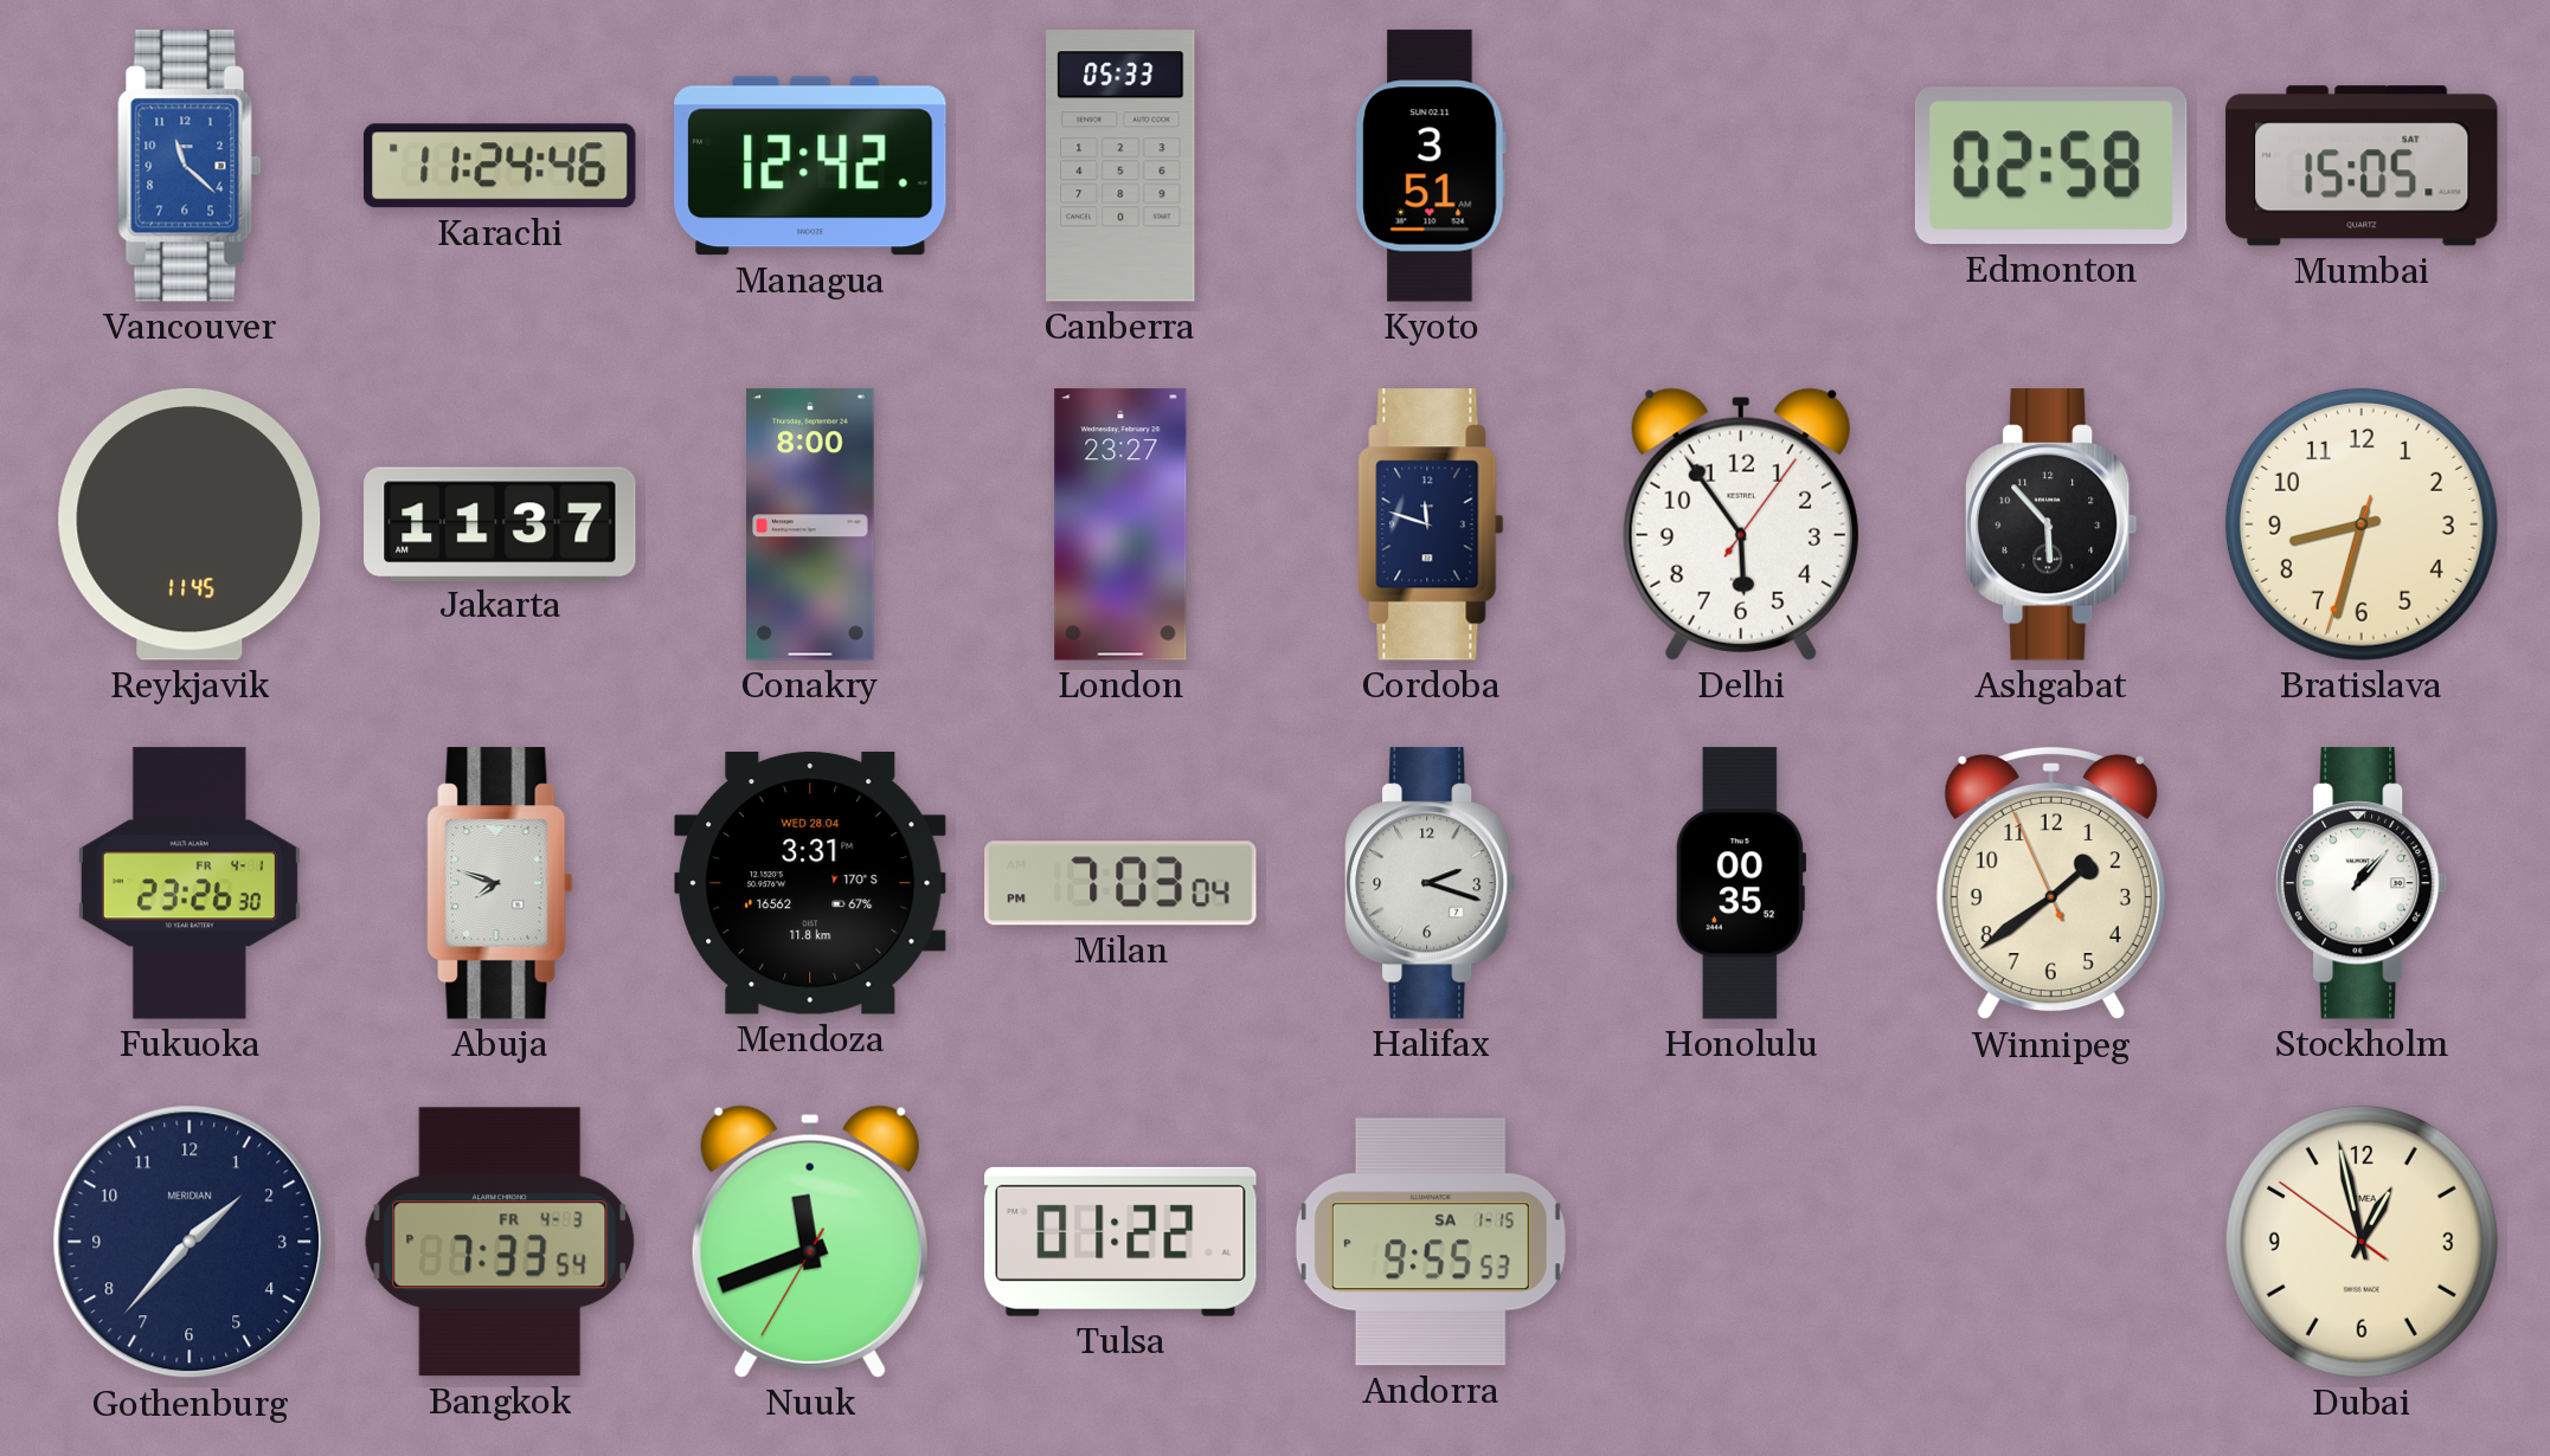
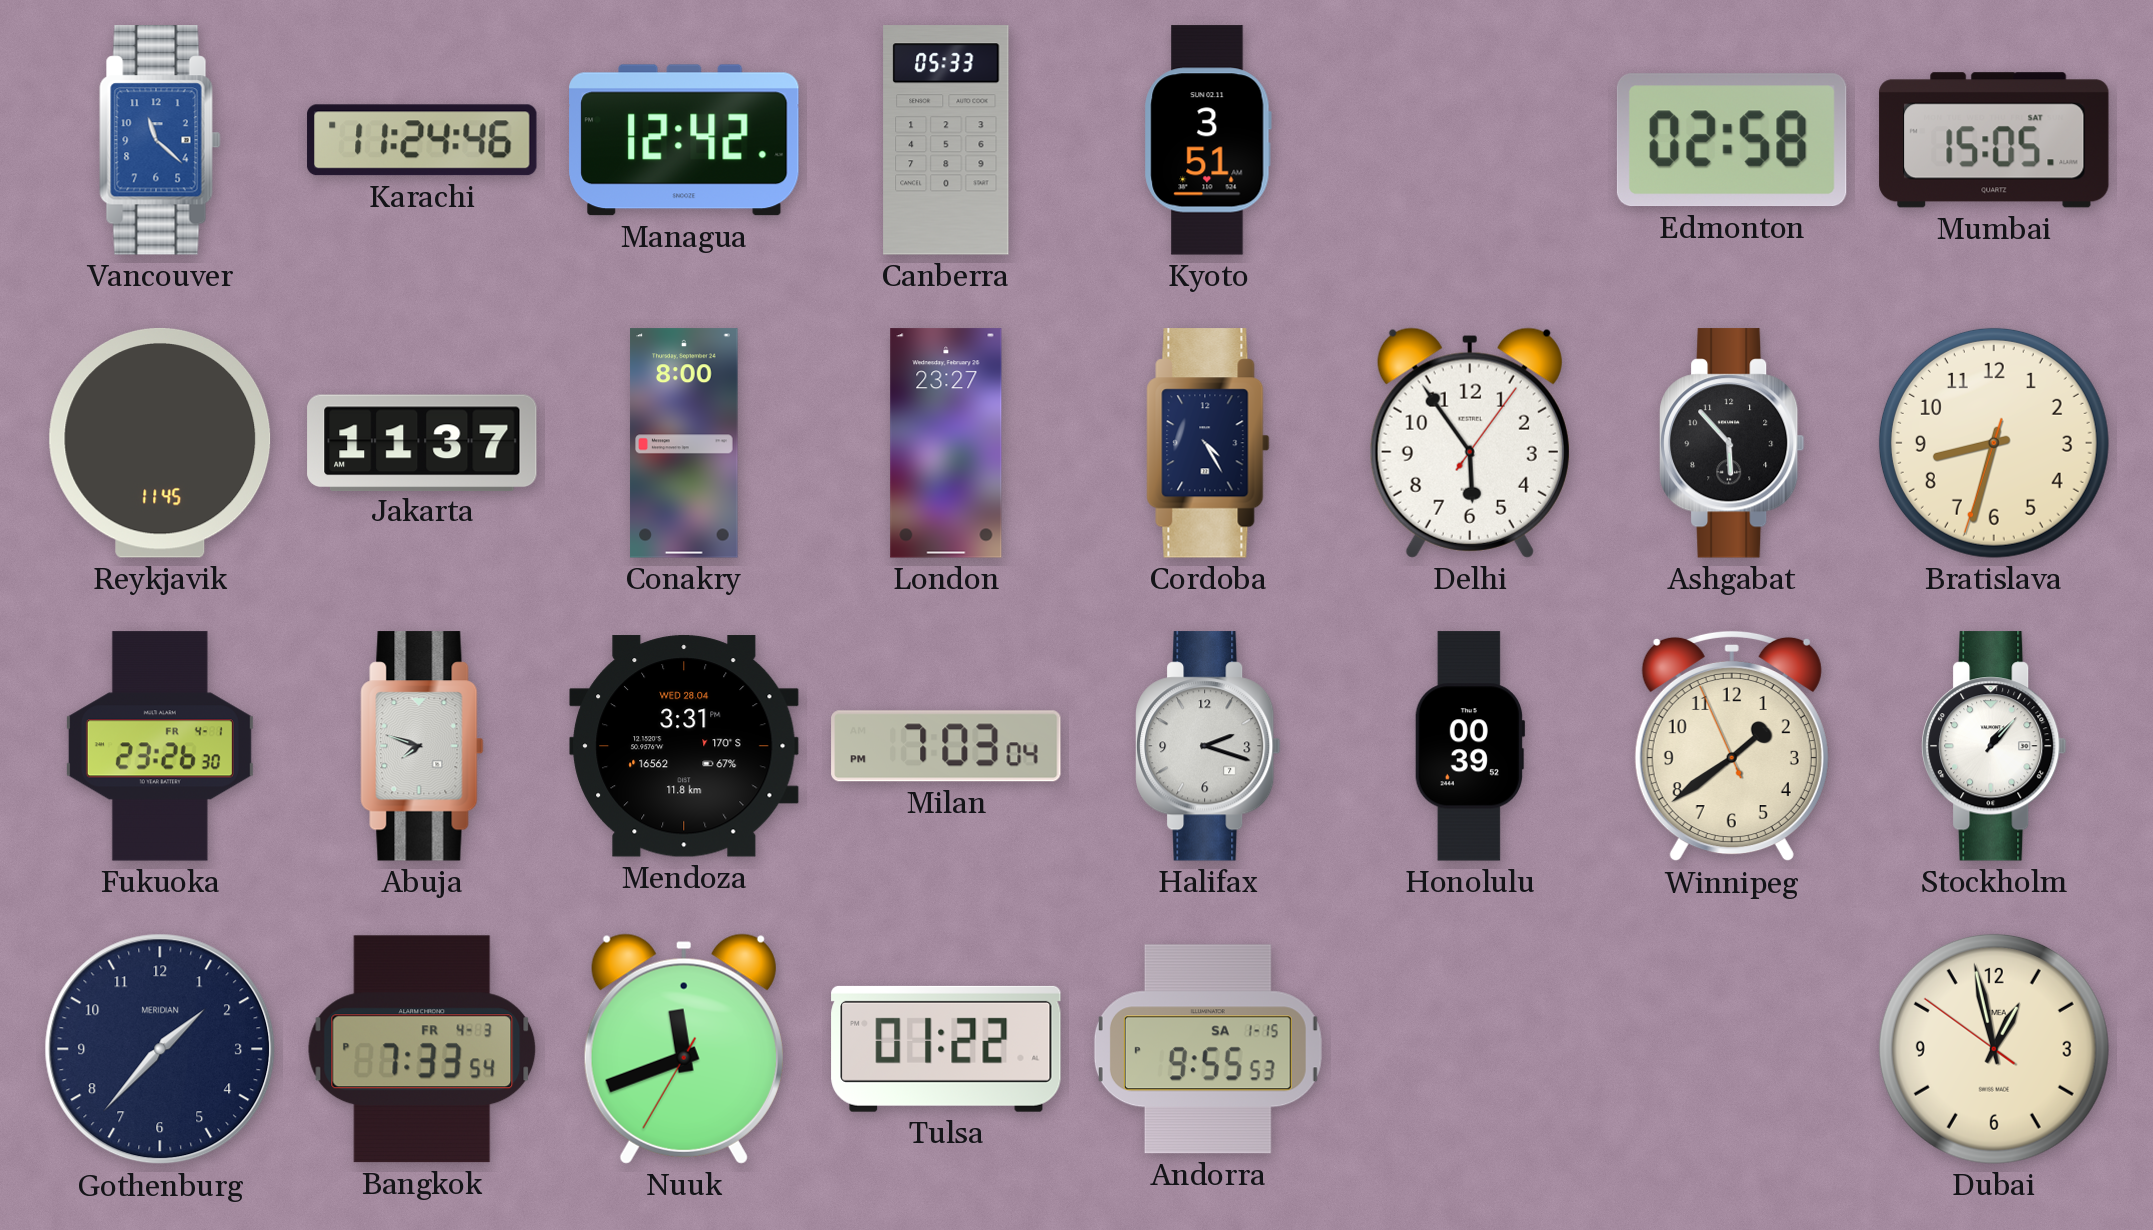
Cordoba: 11:48 -> 4:25 (1208, 443)
Honolulu: 00:35 -> 00:39 (1470, 746)
